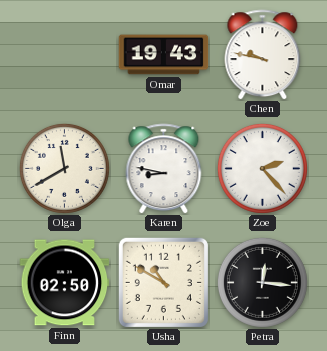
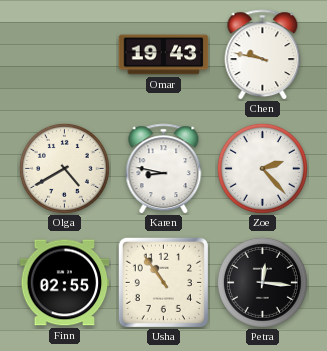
Olga: 11:40 -> 4:40 (64, 168)
Finn: 02:50 -> 02:55 (65, 283)
Usha: 10:50 -> 10:54 (163, 282)
